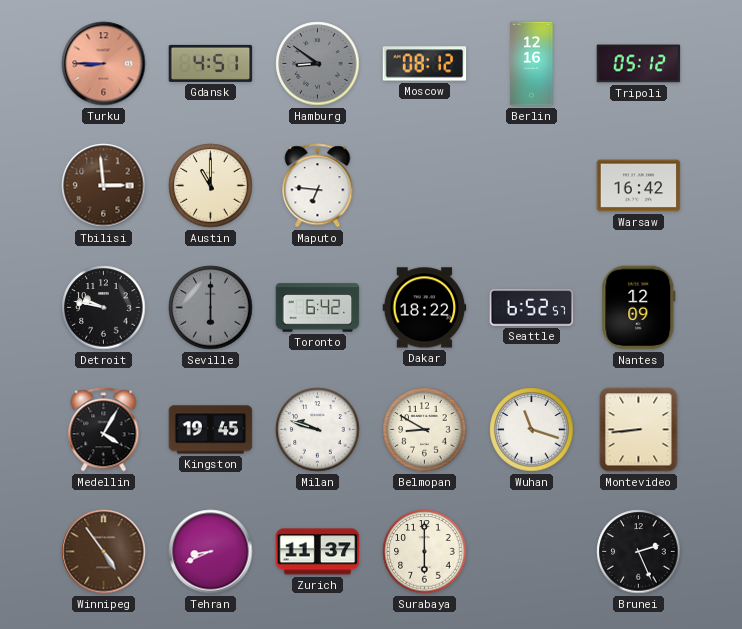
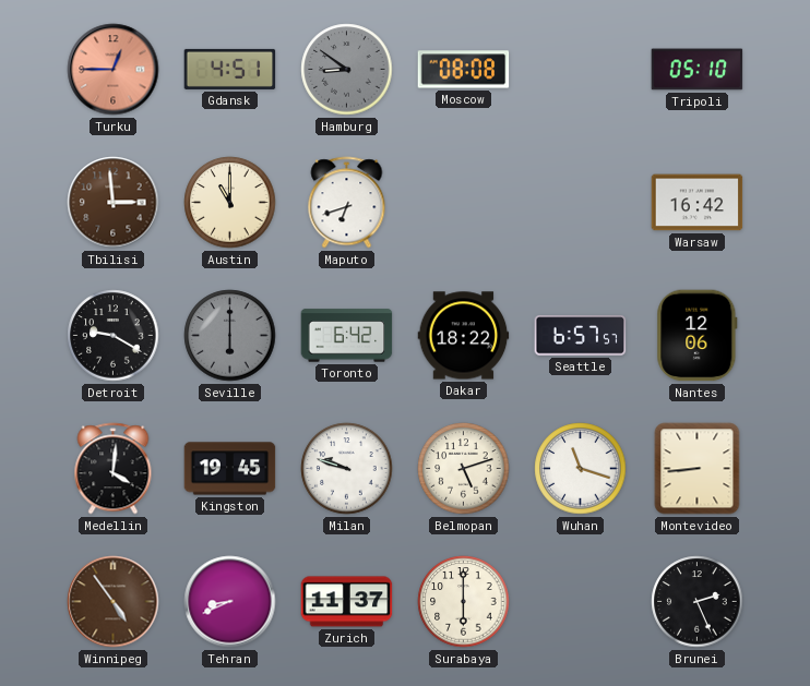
Turku: 8:45 -> 12:45 (114, 70)
Moscow: 08:12 -> 08:08 (464, 70)
Berlin: 12:16 -> none (532, 64)
Tripoli: 05:12 -> 05:10 (698, 70)
Maputo: 6:46 -> 6:42 (347, 203)
Detroit: 9:47 -> 9:20 (114, 336)
Seattle: 6:52 -> 6:57 (581, 336)
Nantes: 12:09 -> 12:06 (698, 336)
Medellin: 4:05 -> 4:01 (114, 469)
Belmopan: 8:50 -> 5:12 (464, 469)
